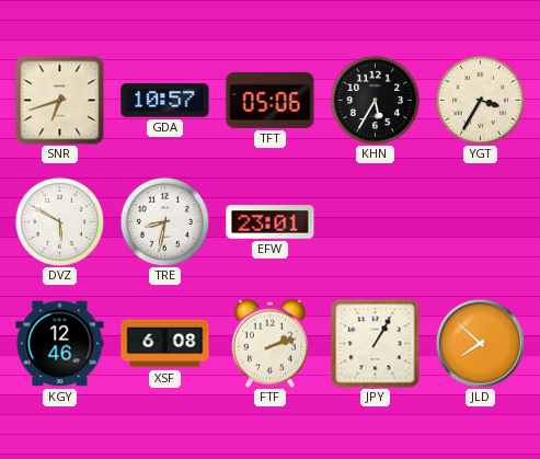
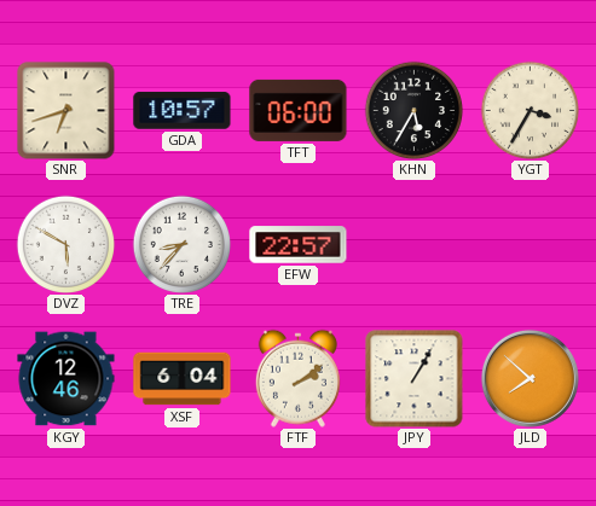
TFT: 05:06 -> 06:00 (299, 110)
TRE: 8:32 -> 8:37 (181, 244)
EFW: 23:01 -> 22:57 (299, 245)
XSF: 6:08 -> 6:04 (183, 379)
FTF: 2:12 -> 2:09 (297, 378)
